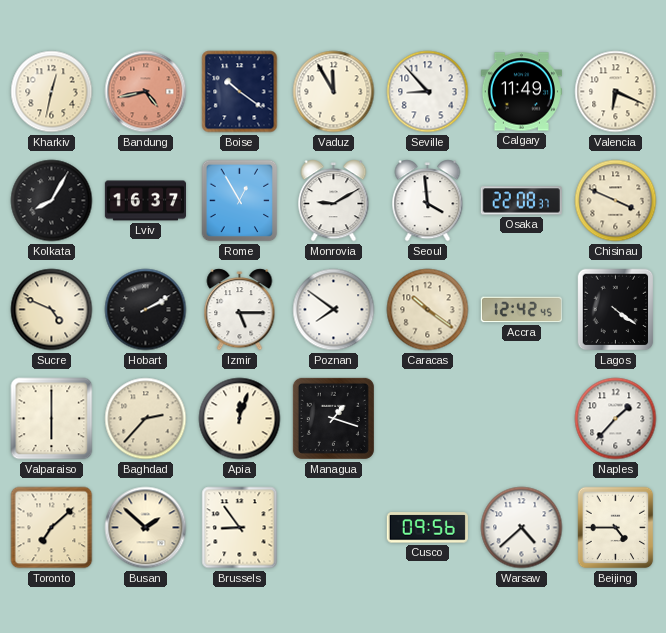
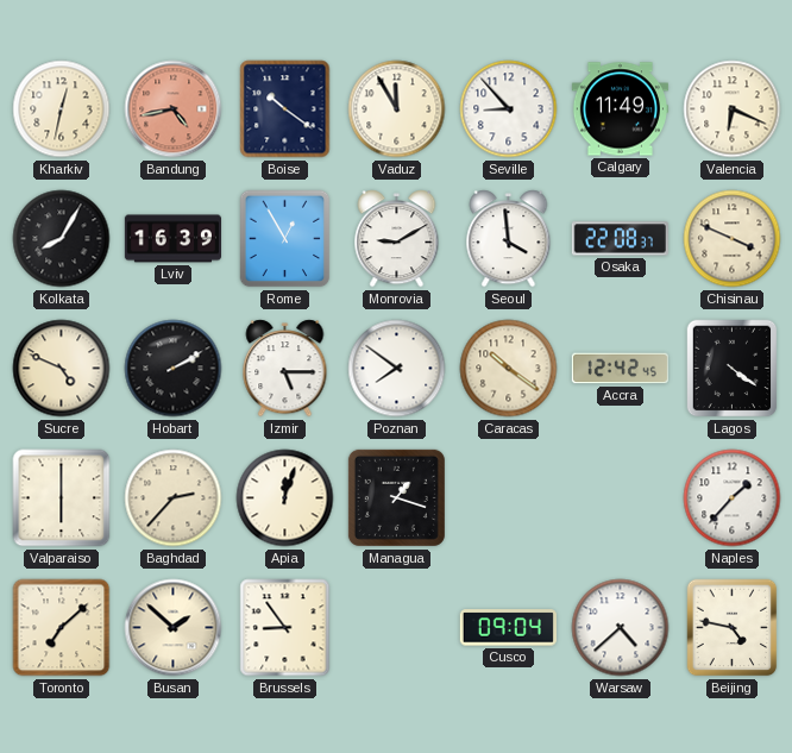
Lviv: 16:37 -> 16:39 (172, 239)
Cusco: 09:56 -> 09:04 (508, 628)
Beijing: 4:45 -> 4:47 (733, 628)
